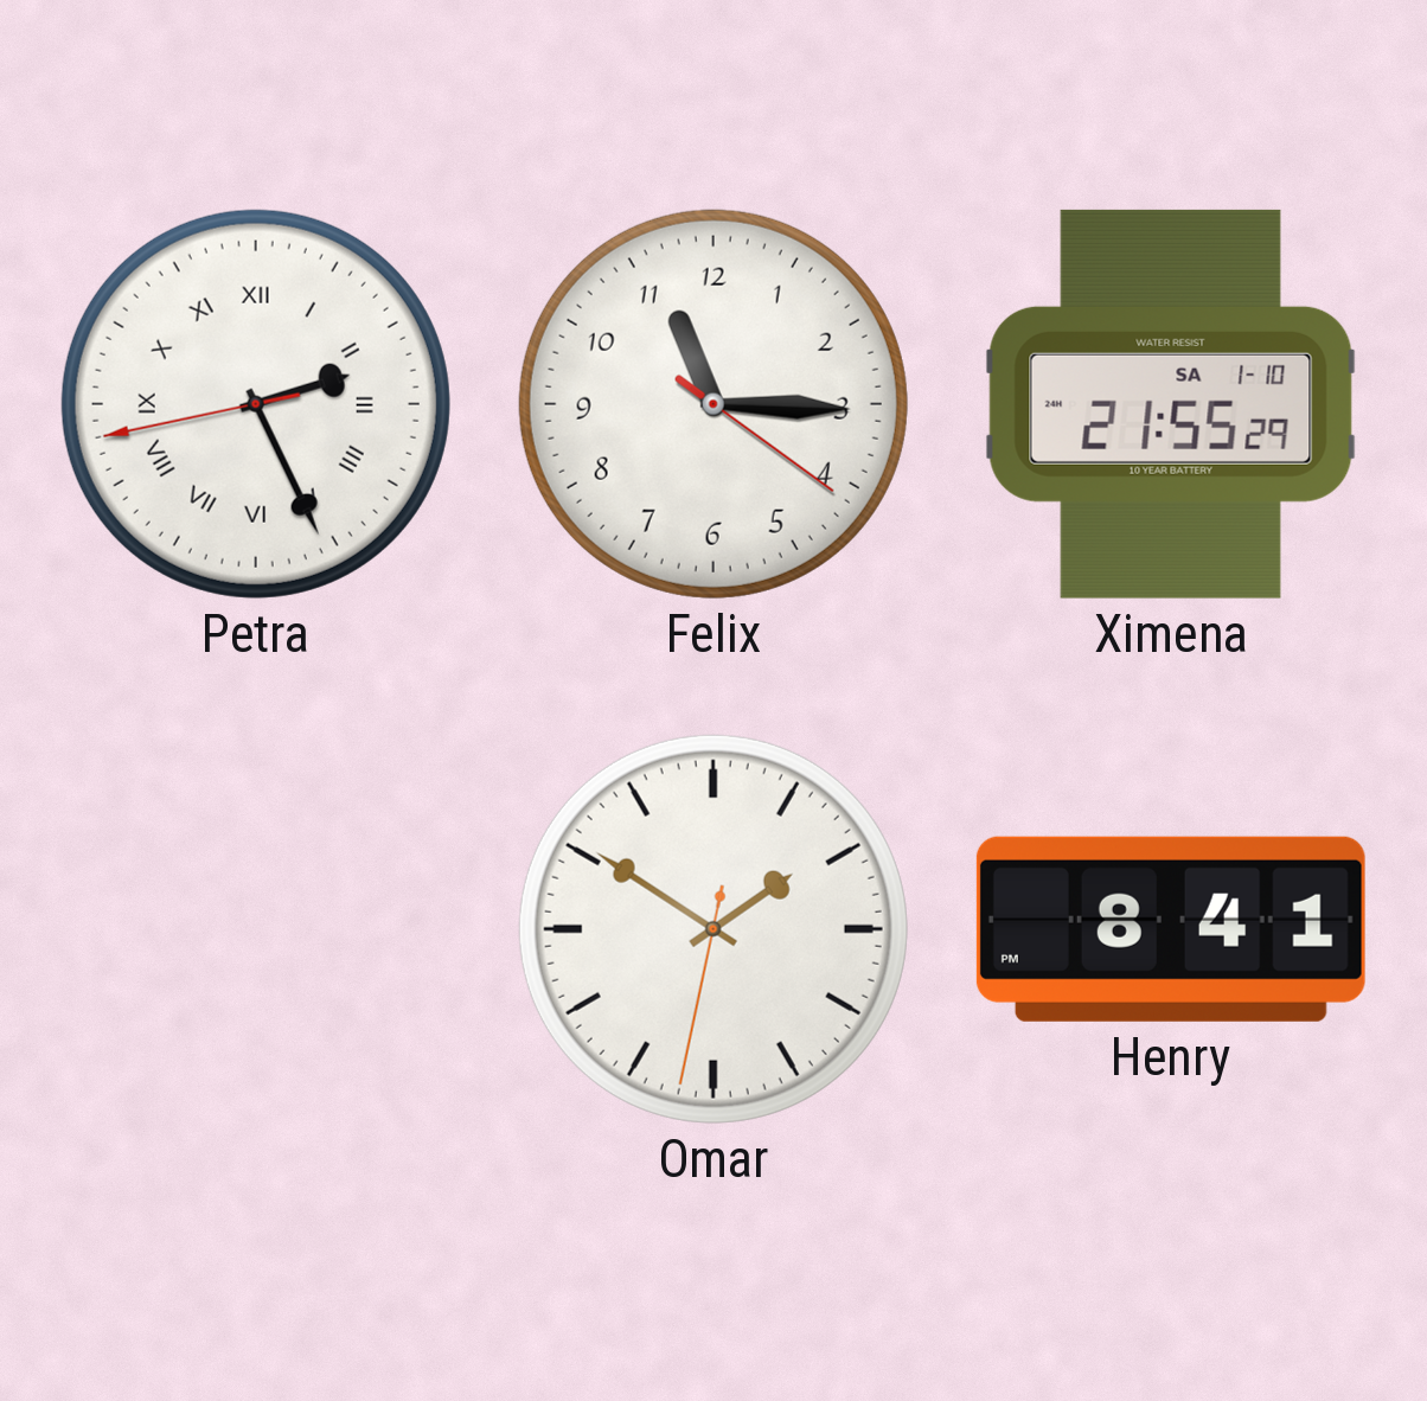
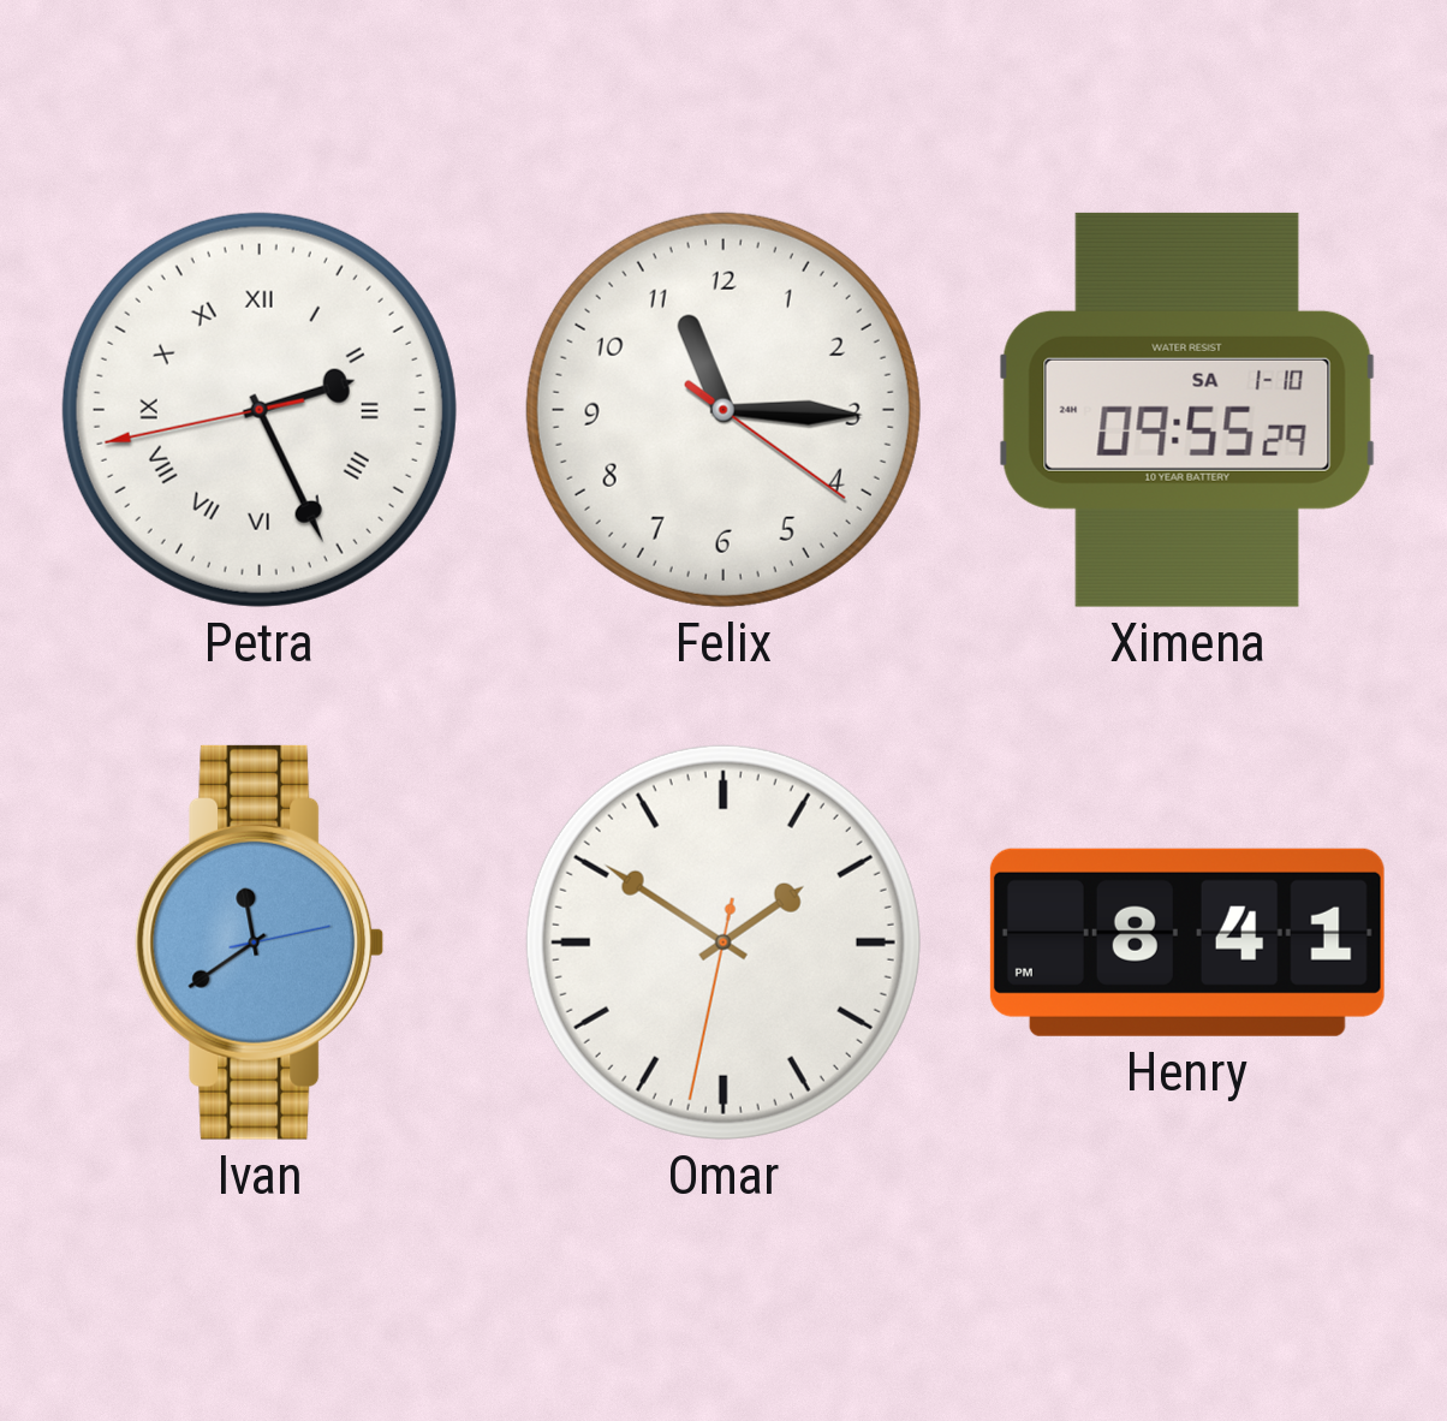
Ximena: 21:55 -> 09:55 (1187, 410)
Ivan: none -> 11:39 (260, 943)
